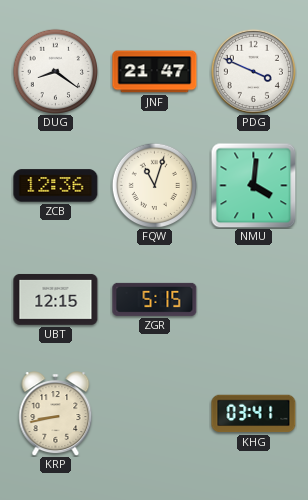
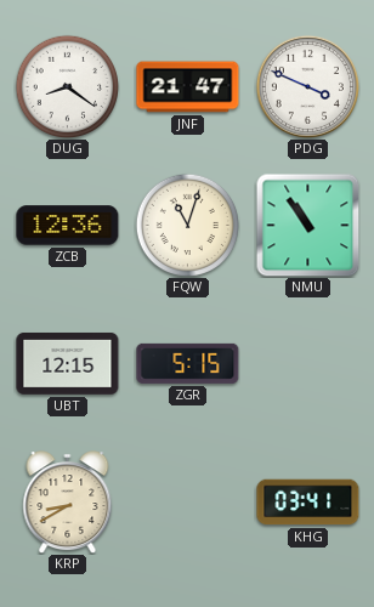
NMU: 4:01 -> 10:54 (307, 225)
KRP: 8:43 -> 8:40 (68, 503)
